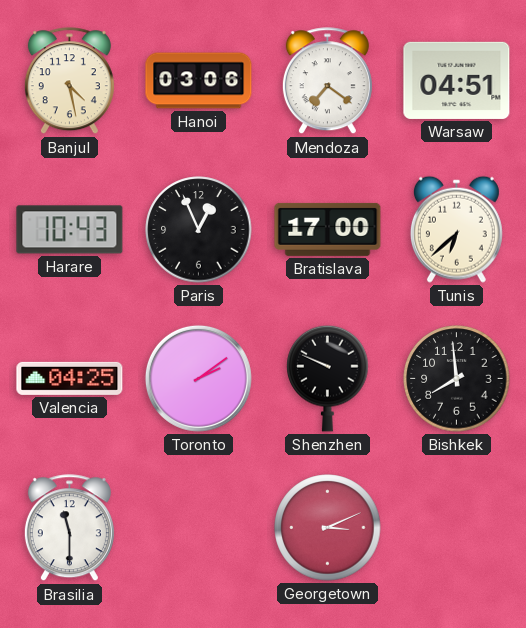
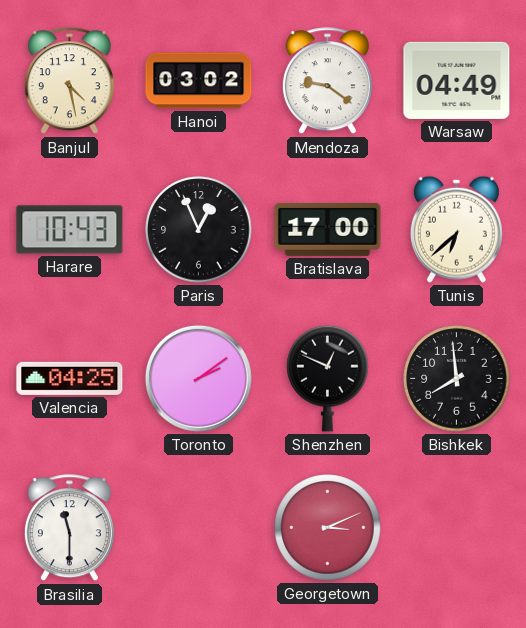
Hanoi: 03:06 -> 03:02 (199, 81)
Mendoza: 7:21 -> 9:21 (327, 81)
Warsaw: 04:51 -> 04:49 (457, 80)
Shenzhen: 9:49 -> 12:49 (328, 378)
